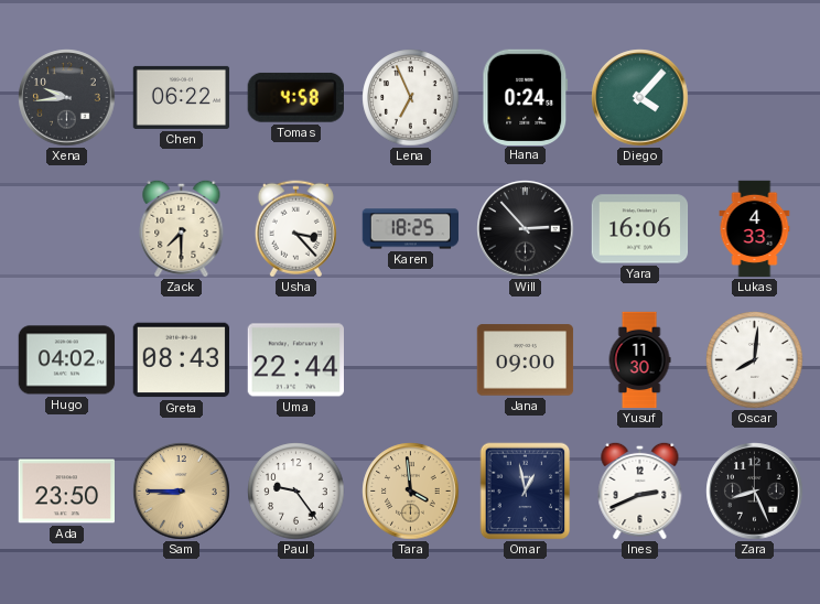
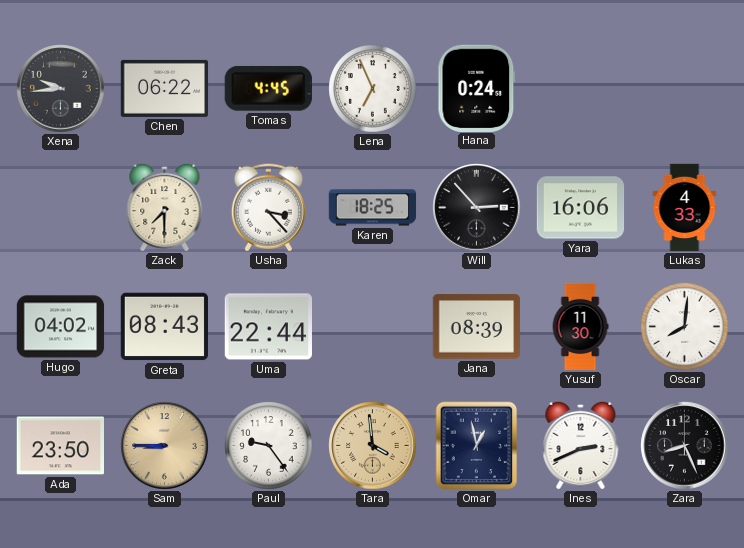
Tomas: 4:58 -> 4:45 (268, 88)
Diego: 4:07 -> none (640, 98)
Jana: 09:00 -> 08:39 (477, 327)
